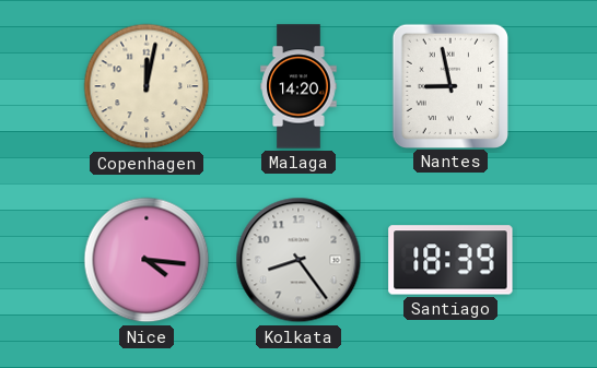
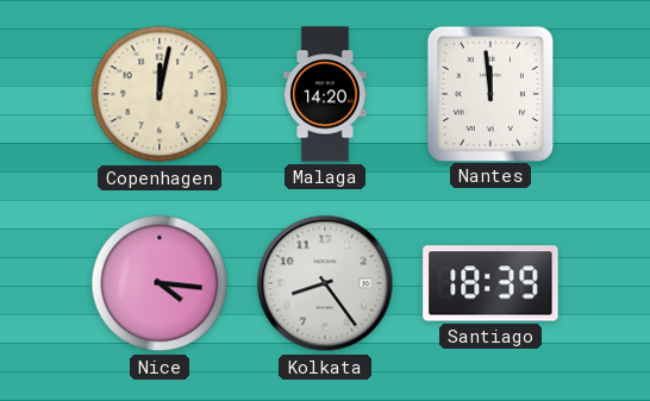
Nantes: 8:58 -> 11:59 (489, 93)
